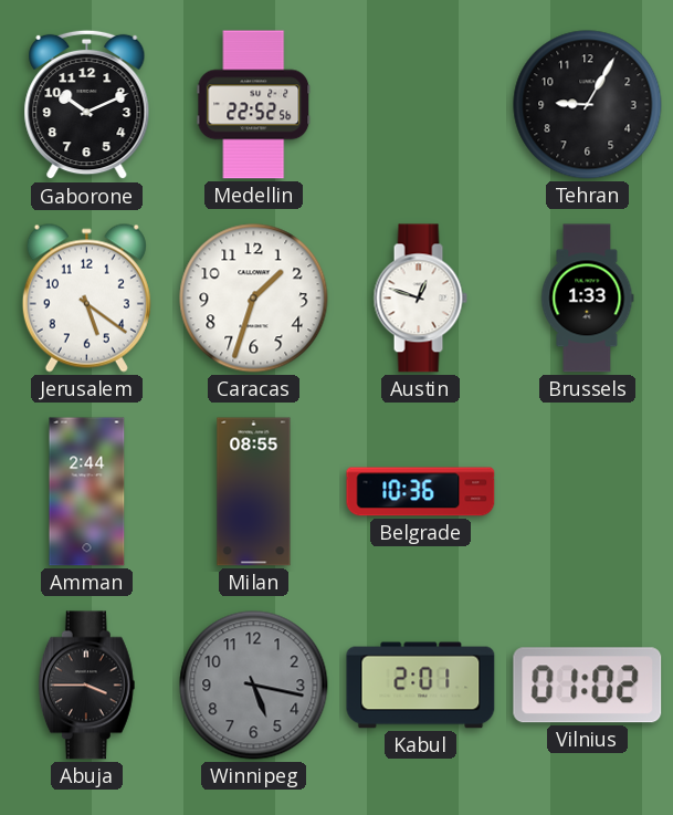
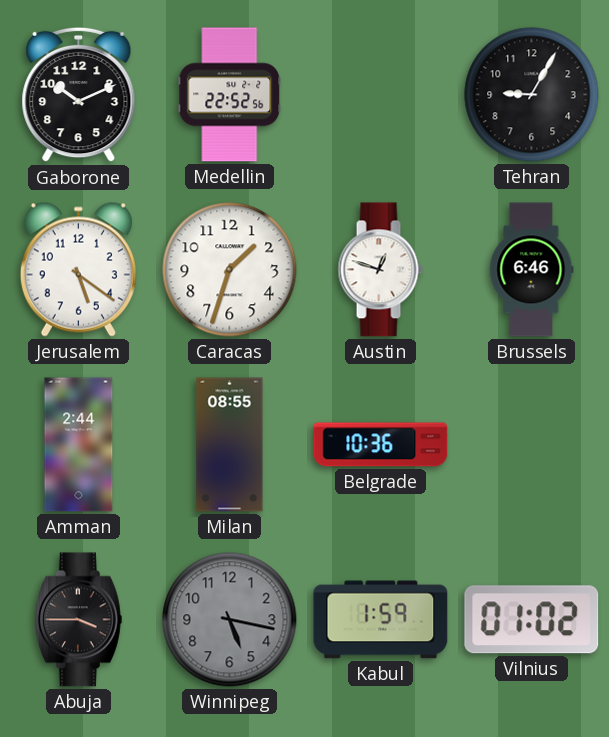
Brussels: 1:33 -> 6:46 (532, 270)
Kabul: 2:01 -> 1:59 (381, 620)
